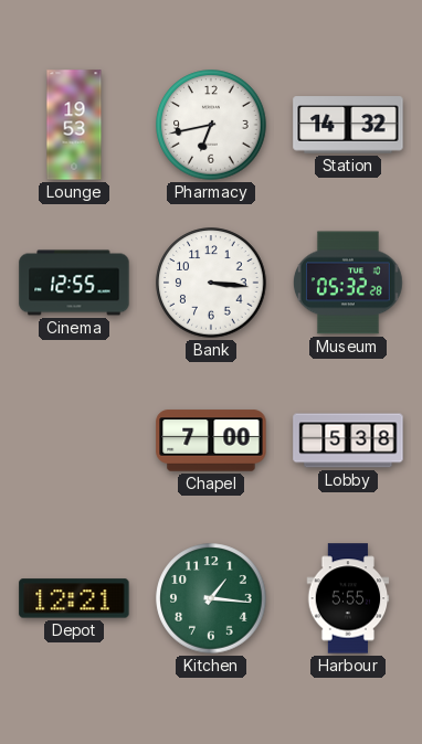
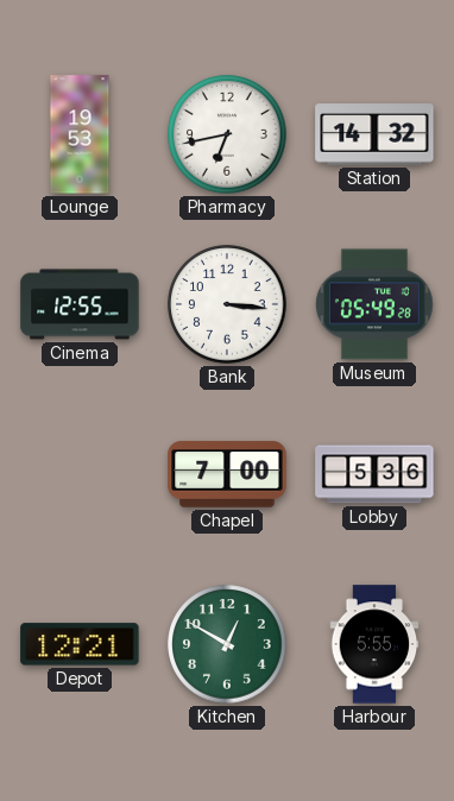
Museum: 05:32 -> 05:49 (376, 304)
Lobby: 5:38 -> 5:36 (374, 474)
Kitchen: 1:16 -> 12:50 (227, 644)
